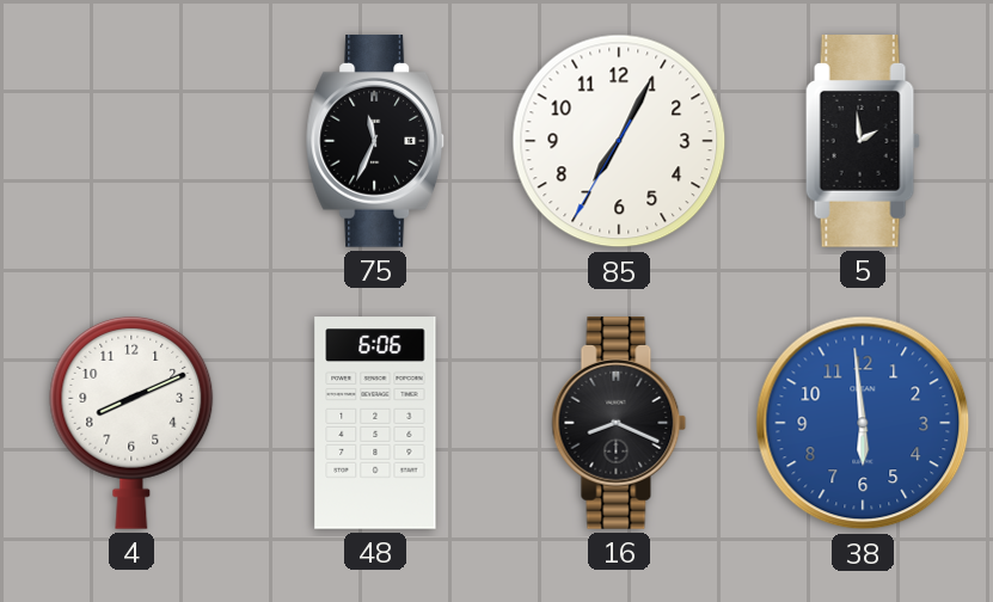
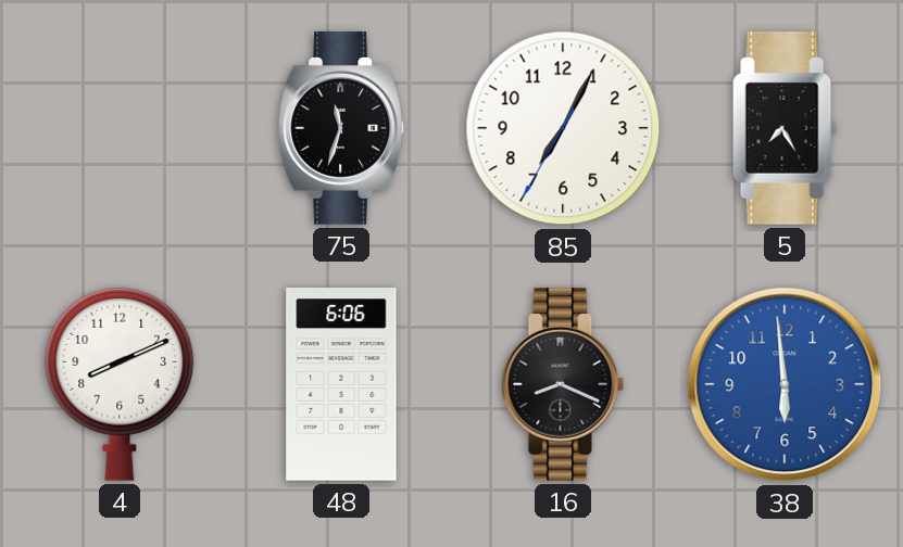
75: 11:34 -> 11:33 (340, 129)
5: 1:59 -> 7:25 (785, 129)
